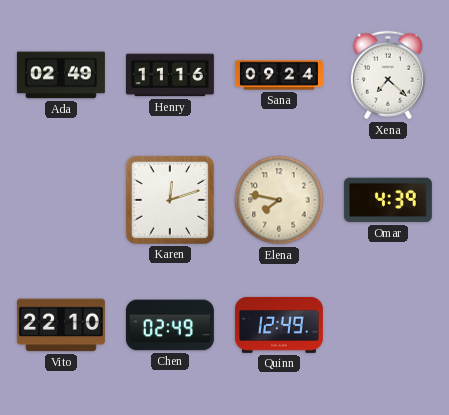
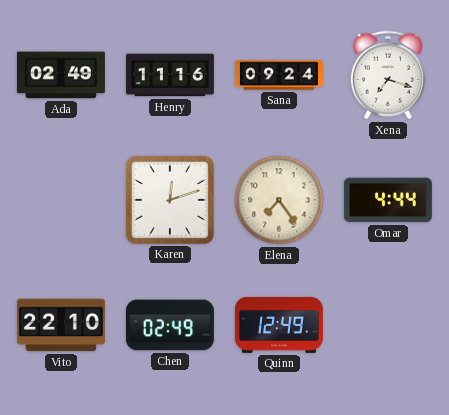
Xena: 7:22 -> 7:18 (388, 75)
Elena: 7:47 -> 7:24 (279, 200)
Omar: 4:39 -> 4:44 (388, 200)
